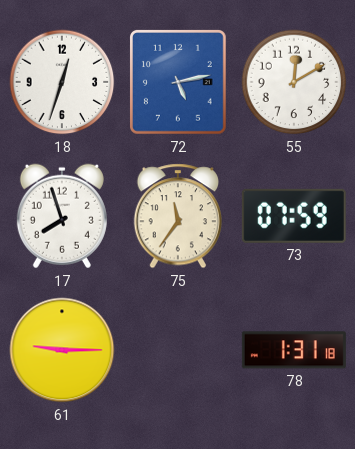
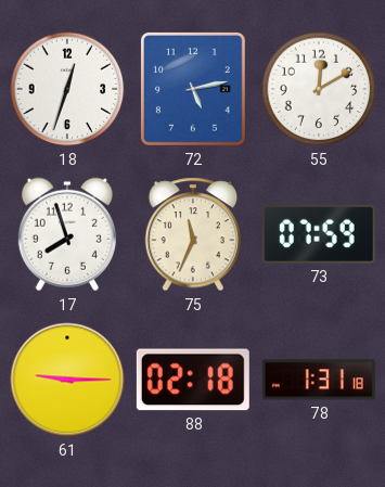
75: 11:36 -> 11:34 (192, 234)
88: none -> 02:18 (193, 380)
